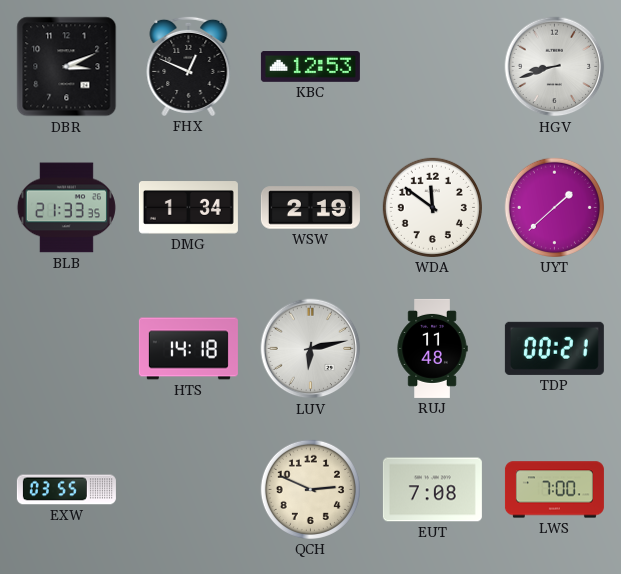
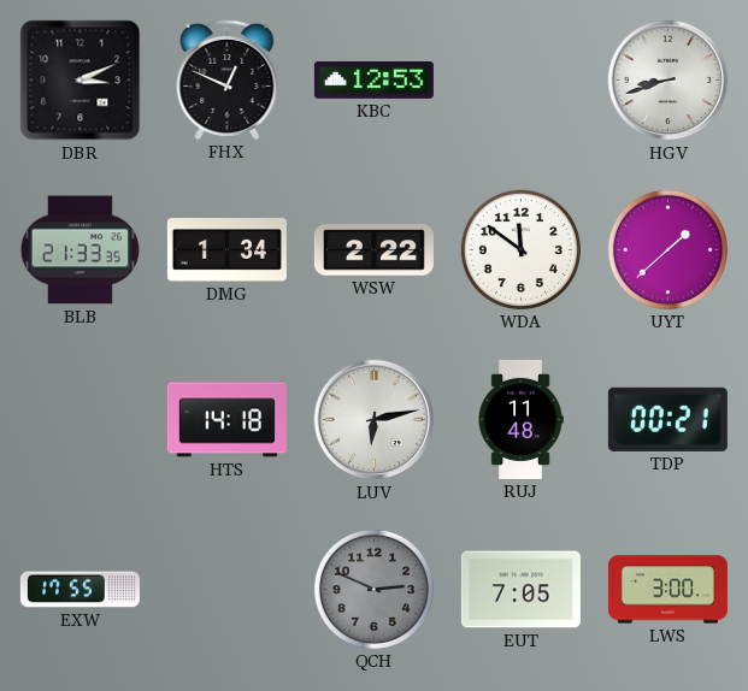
WSW: 2:19 -> 2:22 (373, 250)
EXW: 03:55 -> 17:55 (79, 590)
QCH dial: cream -> grey (373, 589)
EUT: 7:08 -> 7:05 (520, 590)
LWS: 7:00 -> 3:00 (667, 590)
